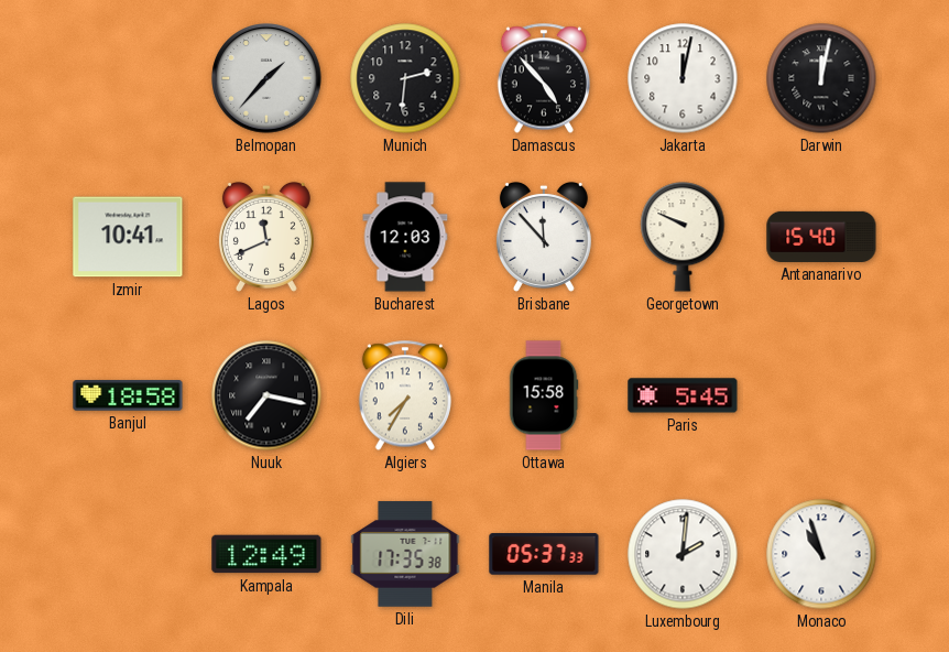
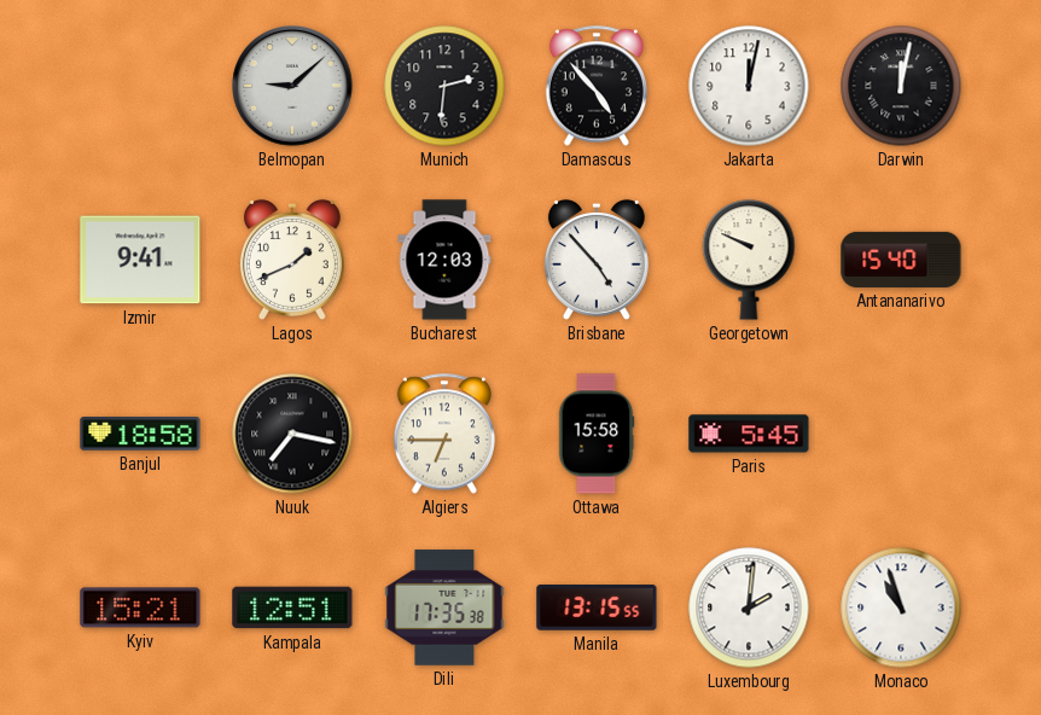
Belmopan: 1:37 -> 9:08 (292, 86)
Izmir: 10:41 -> 9:41 (140, 260)
Lagos: 11:41 -> 1:41 (292, 260)
Brisbane: 11:53 -> 4:53 (597, 260)
Algiers: 7:35 -> 6:45 (443, 434)
Kyiv: none -> 15:21 (140, 608)
Kampala: 12:49 -> 12:51 (292, 608)
Manila: 05:37 -> 13:15 (597, 608)
